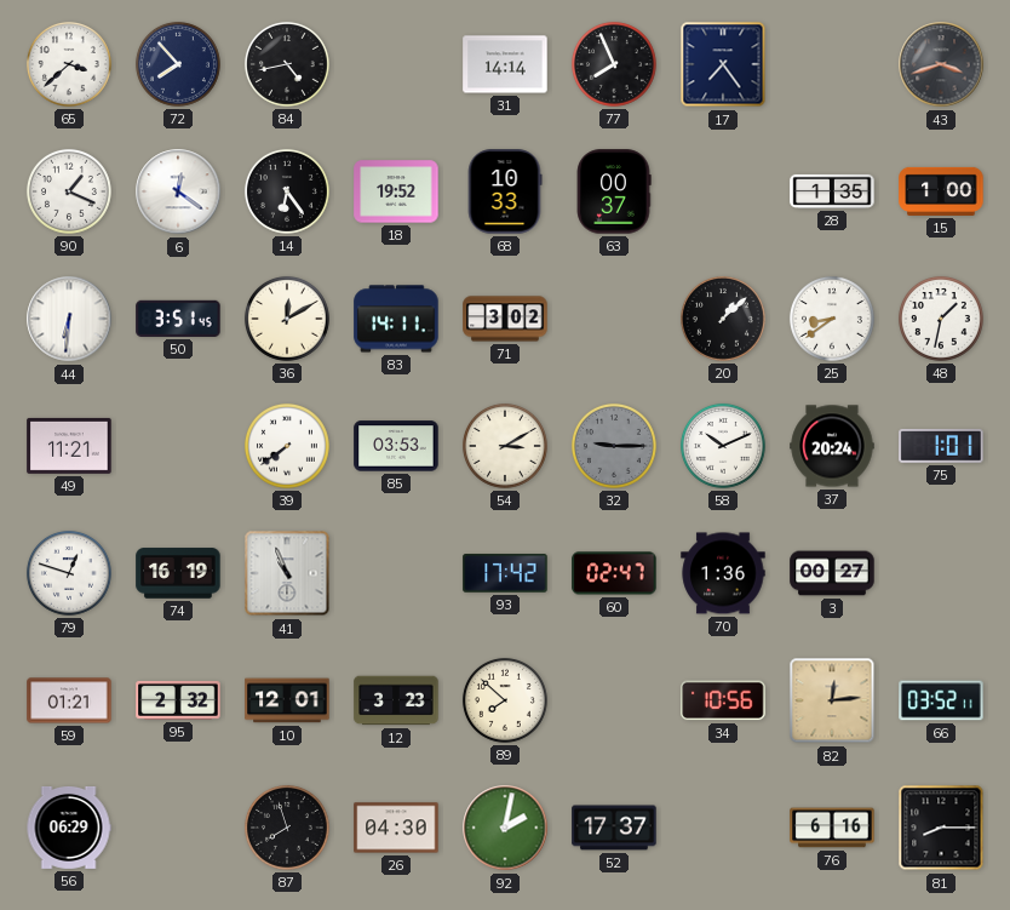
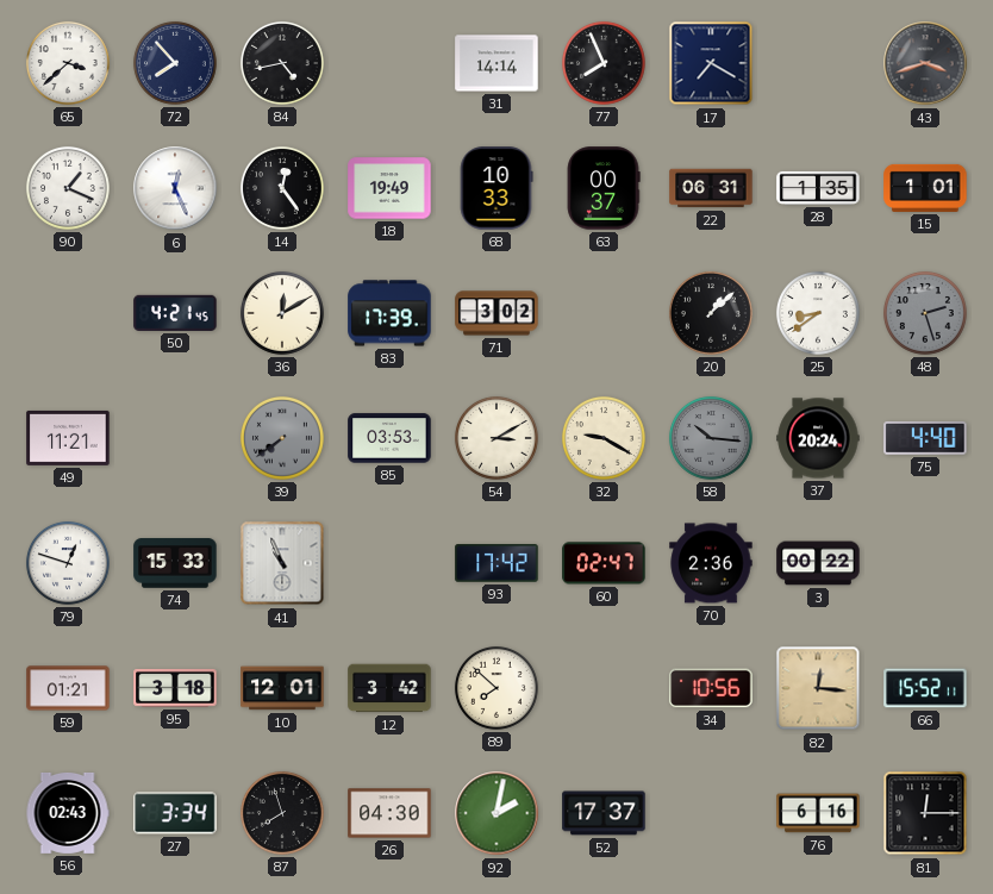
17: 7:24 -> 7:20 (711, 63)
6: 12:21 -> 12:26 (175, 188)
14: 6:24 -> 12:24 (282, 188)
18: 19:52 -> 19:49 (389, 188)
22: none -> 06:31 (711, 188)
15: 1:00 -> 1:01 (925, 188)
44: 6:31 -> none (69, 319)
50: 3:51 -> 4:21 (175, 313)
83: 14:11 -> 17:39 (389, 313)
48: 1:32 -> 2:27 (925, 313)
48 dial: white -> grey (925, 313)
39 dial: white -> grey (282, 438)
32: 9:15 -> 9:20 (604, 438)
32 dial: grey -> cream (604, 438)
58: 10:11 -> 10:16 (711, 438)
58 dial: white -> grey (711, 438)
75: 1:01 -> 4:40 (925, 438)
74: 16:19 -> 15:33 (175, 563)
70: 1:36 -> 2:36 (711, 563)
3: 00:27 -> 00:22 (818, 563)
95: 2:32 -> 3:18 (175, 688)
12: 3:23 -> 3:42 (389, 688)
82: 12:14 -> 12:16 (818, 688)
66: 03:52 -> 15:52 (925, 688)
56: 06:29 -> 02:43 (68, 813)
27: none -> 3:34 (175, 813)
81: 8:15 -> 12:15 (925, 813)
